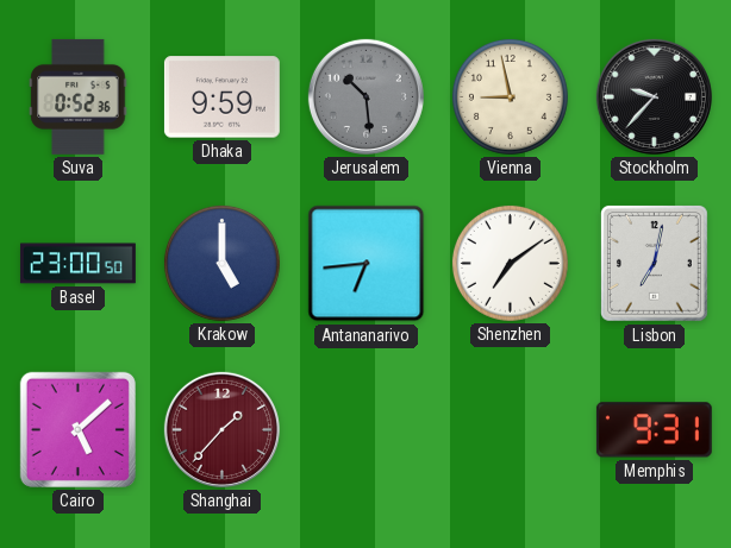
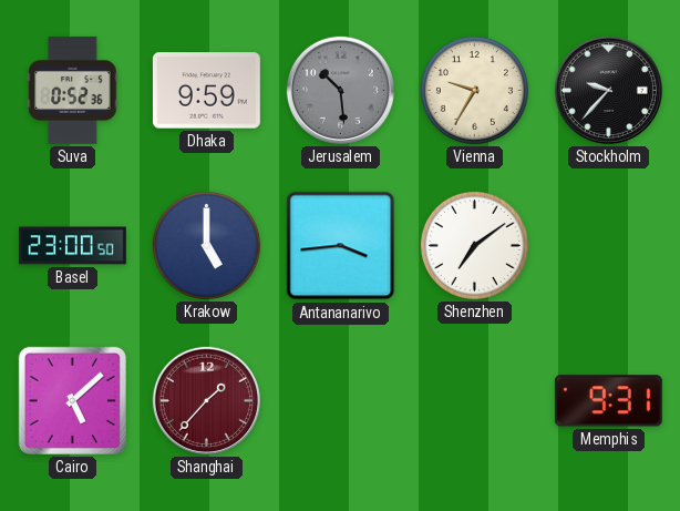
Vienna: 8:58 -> 9:35 (474, 90)
Antananarivo: 6:44 -> 3:44 (341, 246)
Lisbon: 7:02 -> none (654, 263)
